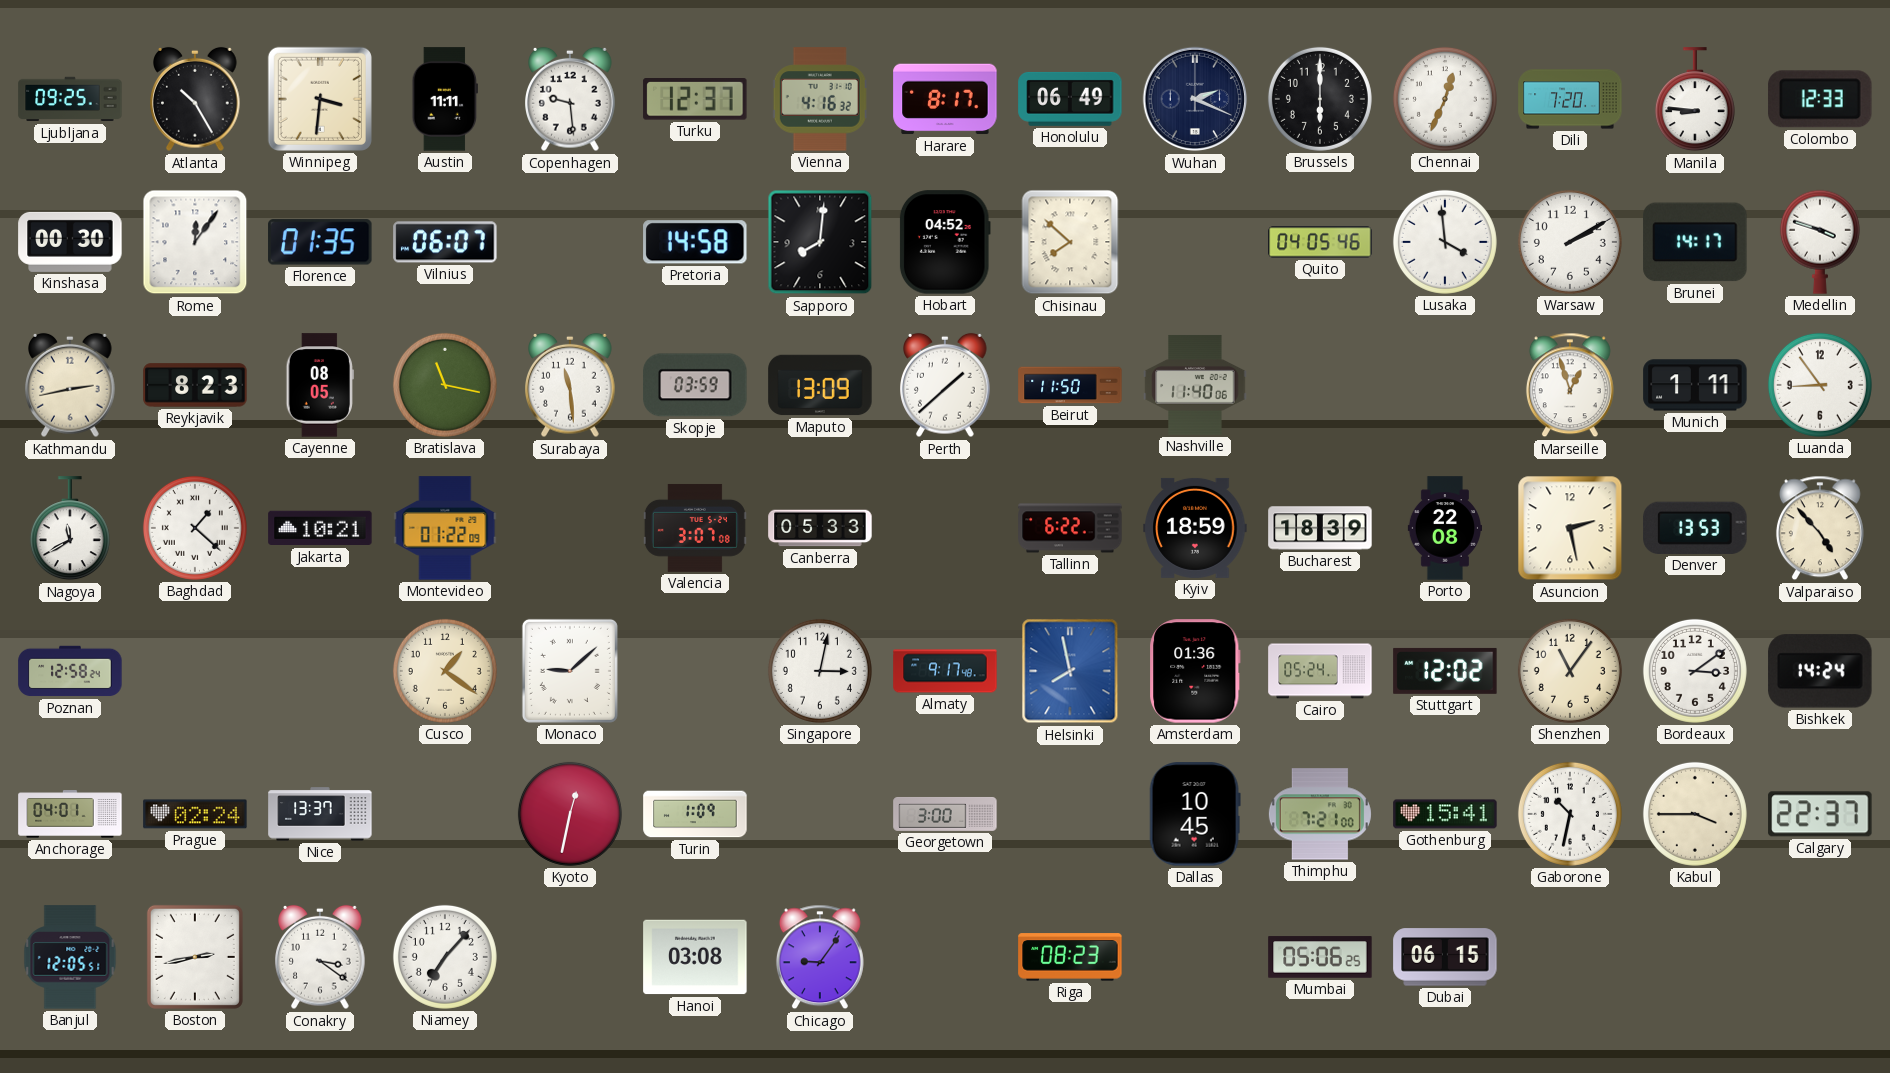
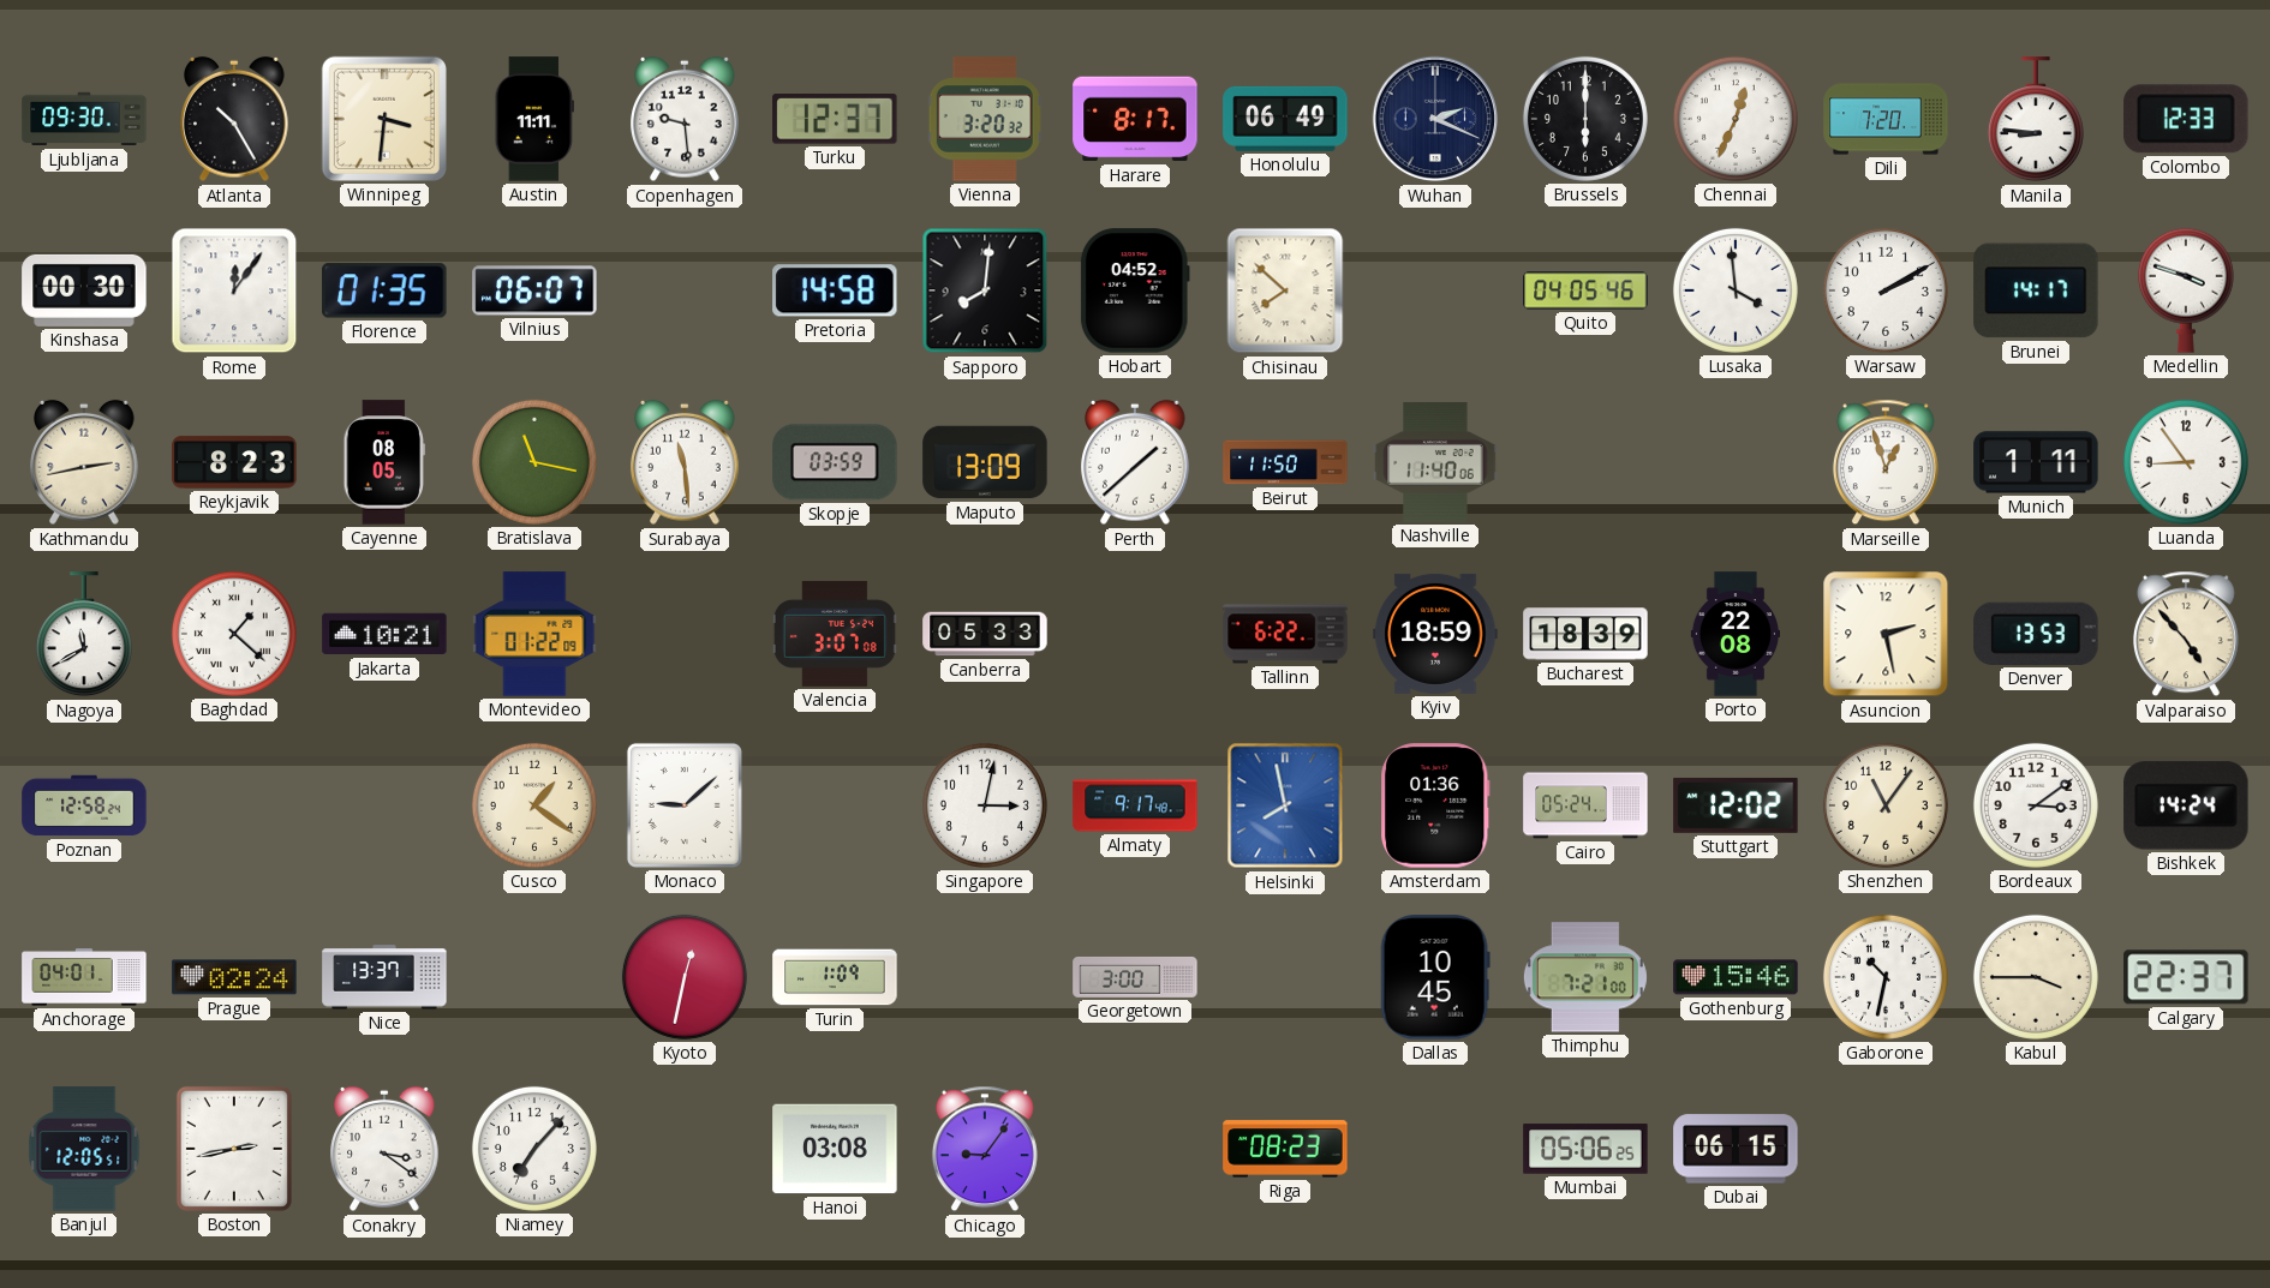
Ljubljana: 09:25 -> 09:30 (84, 119)
Vienna: 4:16 -> 3:20 (985, 119)
Gothenburg: 15:41 -> 15:46 (1736, 977)
